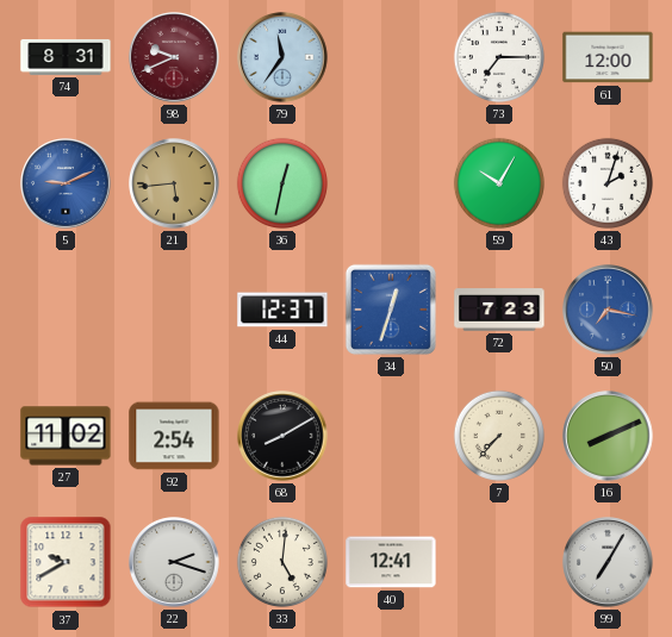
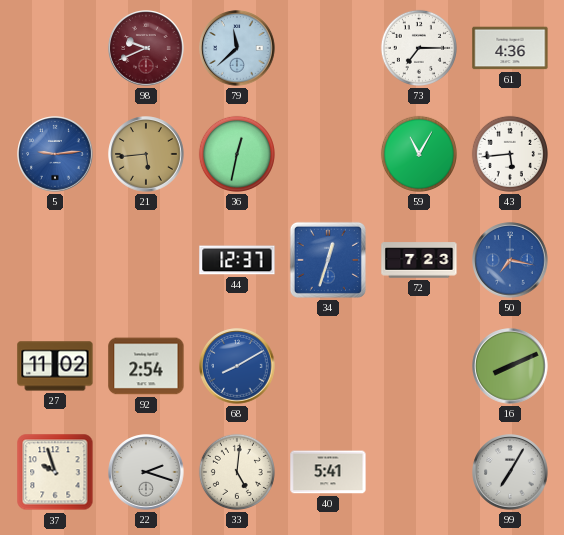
74: 8:31 -> none (66, 57)
79: 11:36 -> 11:38 (237, 48)
61: 12:00 -> 4:36 (510, 48)
5: 9:11 -> 9:14 (55, 154)
59: 10:05 -> 11:05 (419, 154)
43: 2:03 -> 5:44 (510, 154)
68 dial: black -> blue (237, 366)
7: 7:37 -> none (499, 436)
37: 9:40 -> 9:57 (55, 472)
40: 12:41 -> 5:41 (328, 472)
